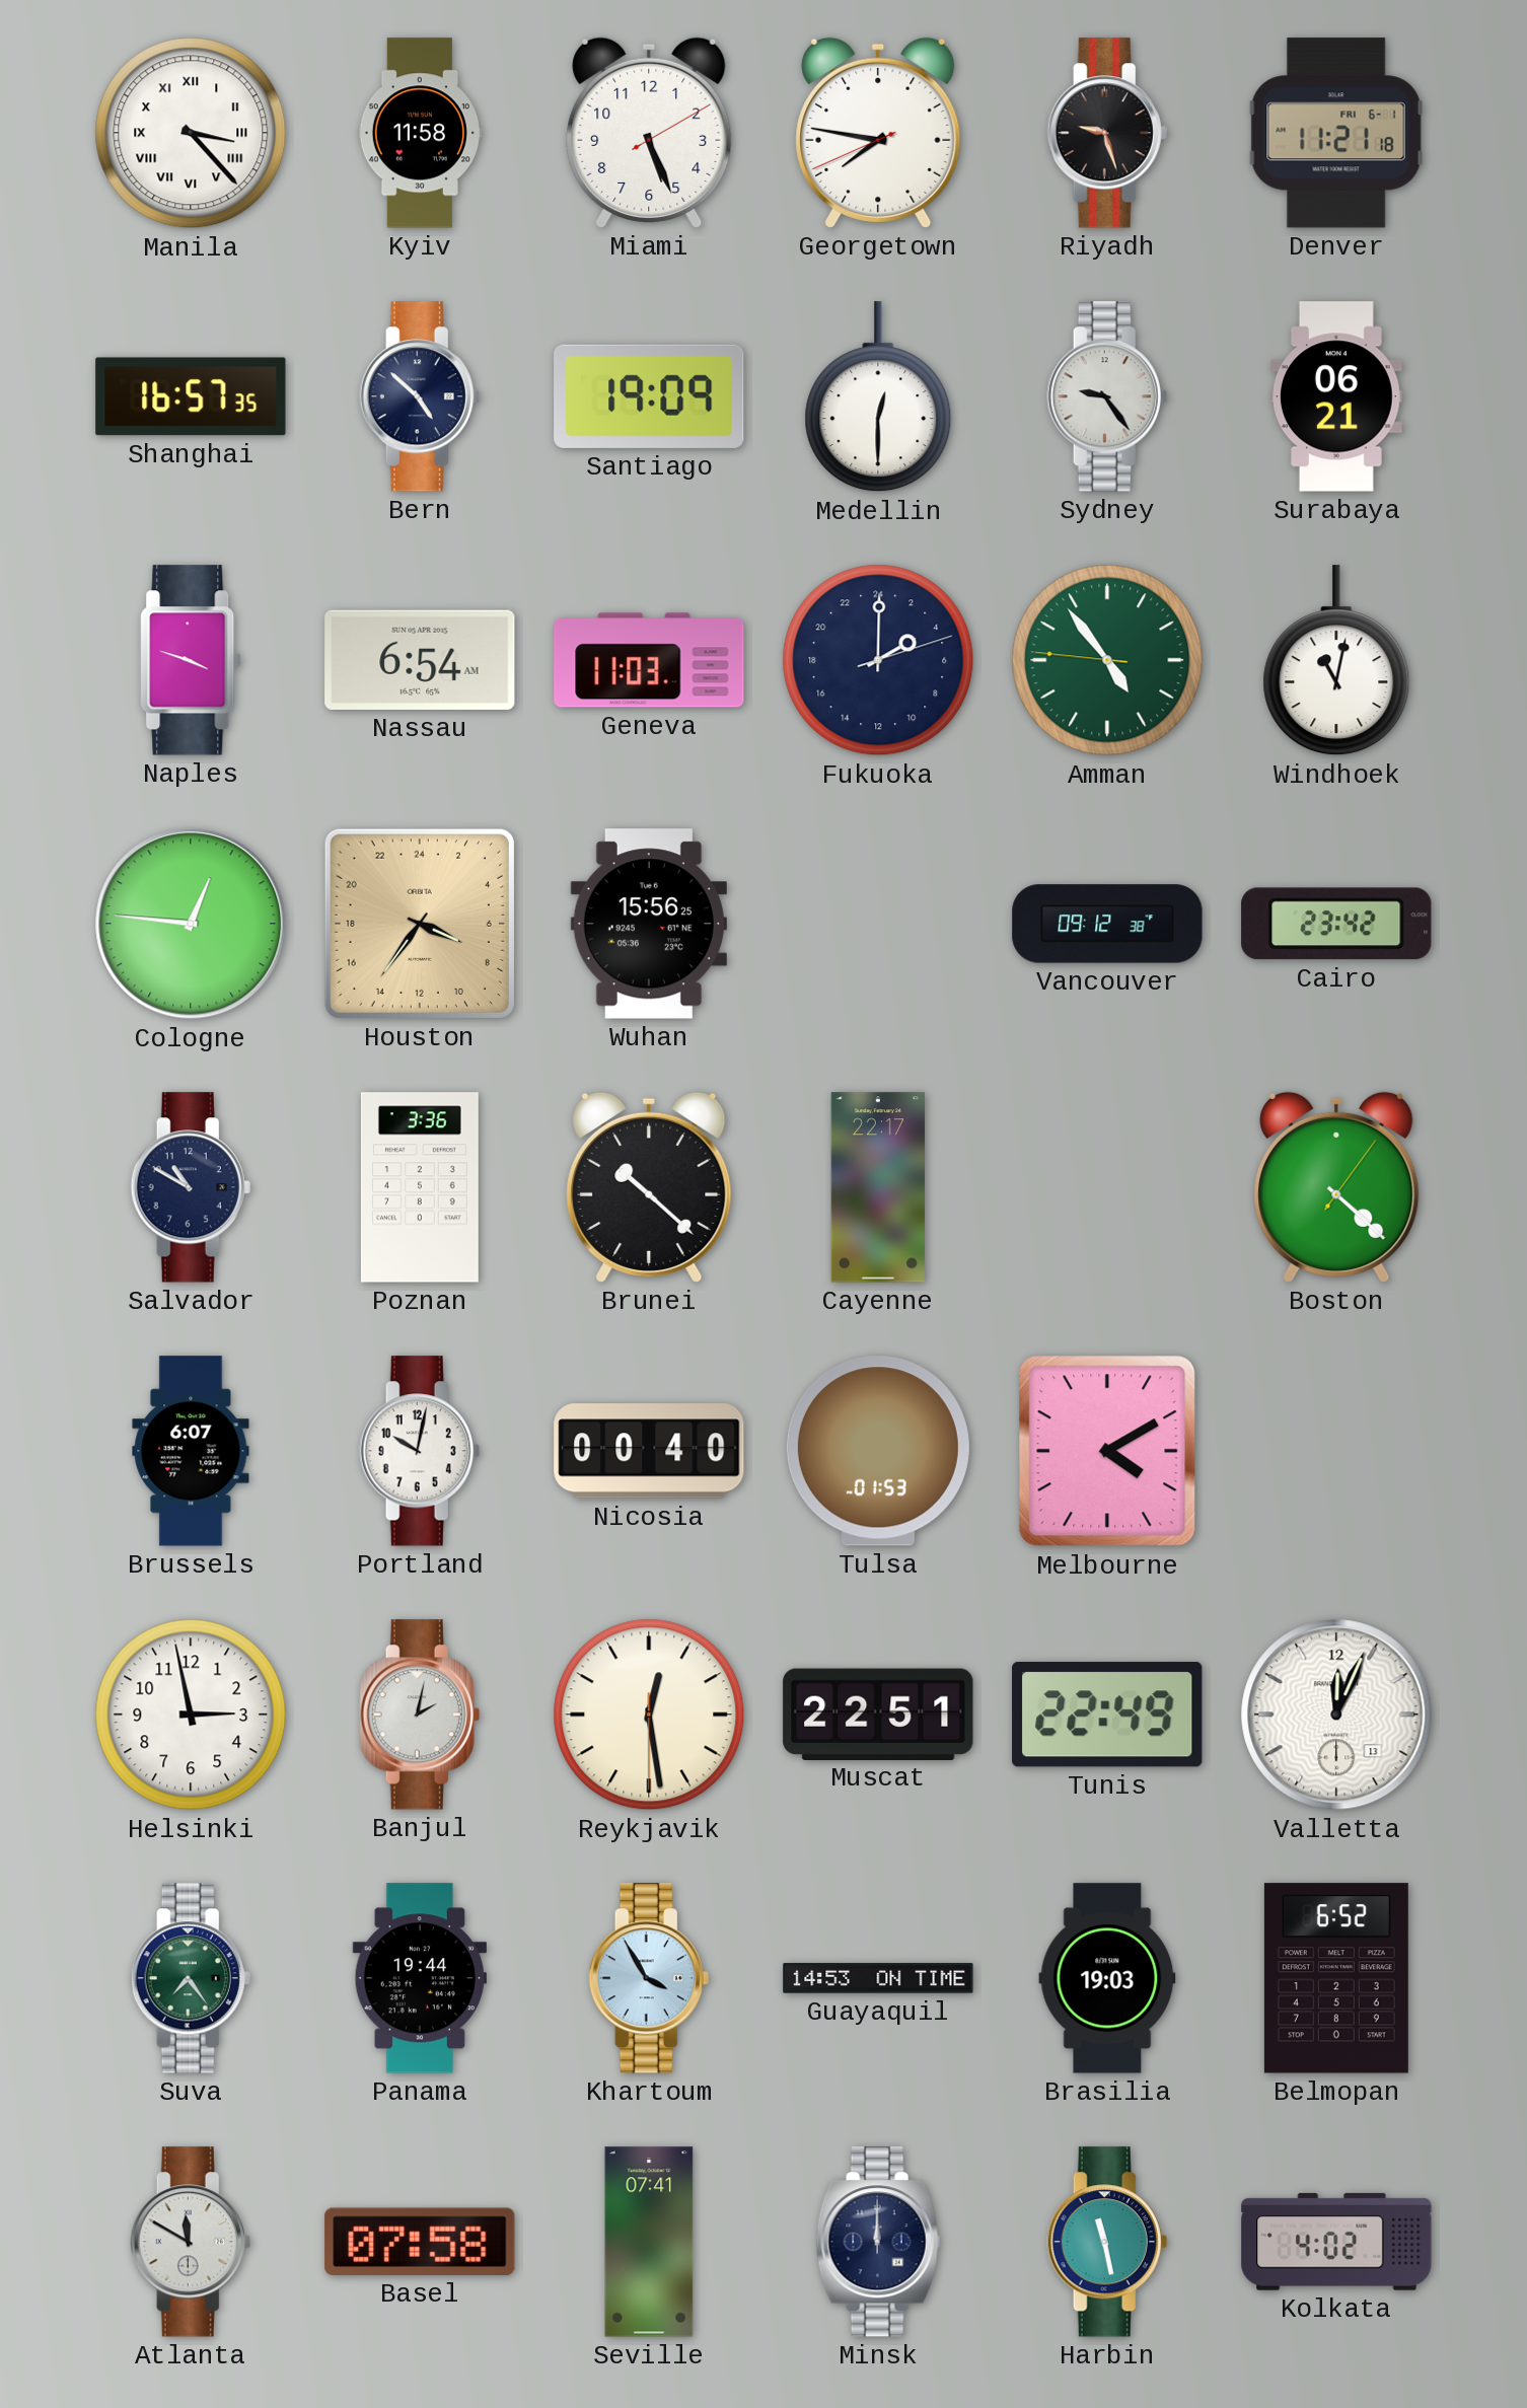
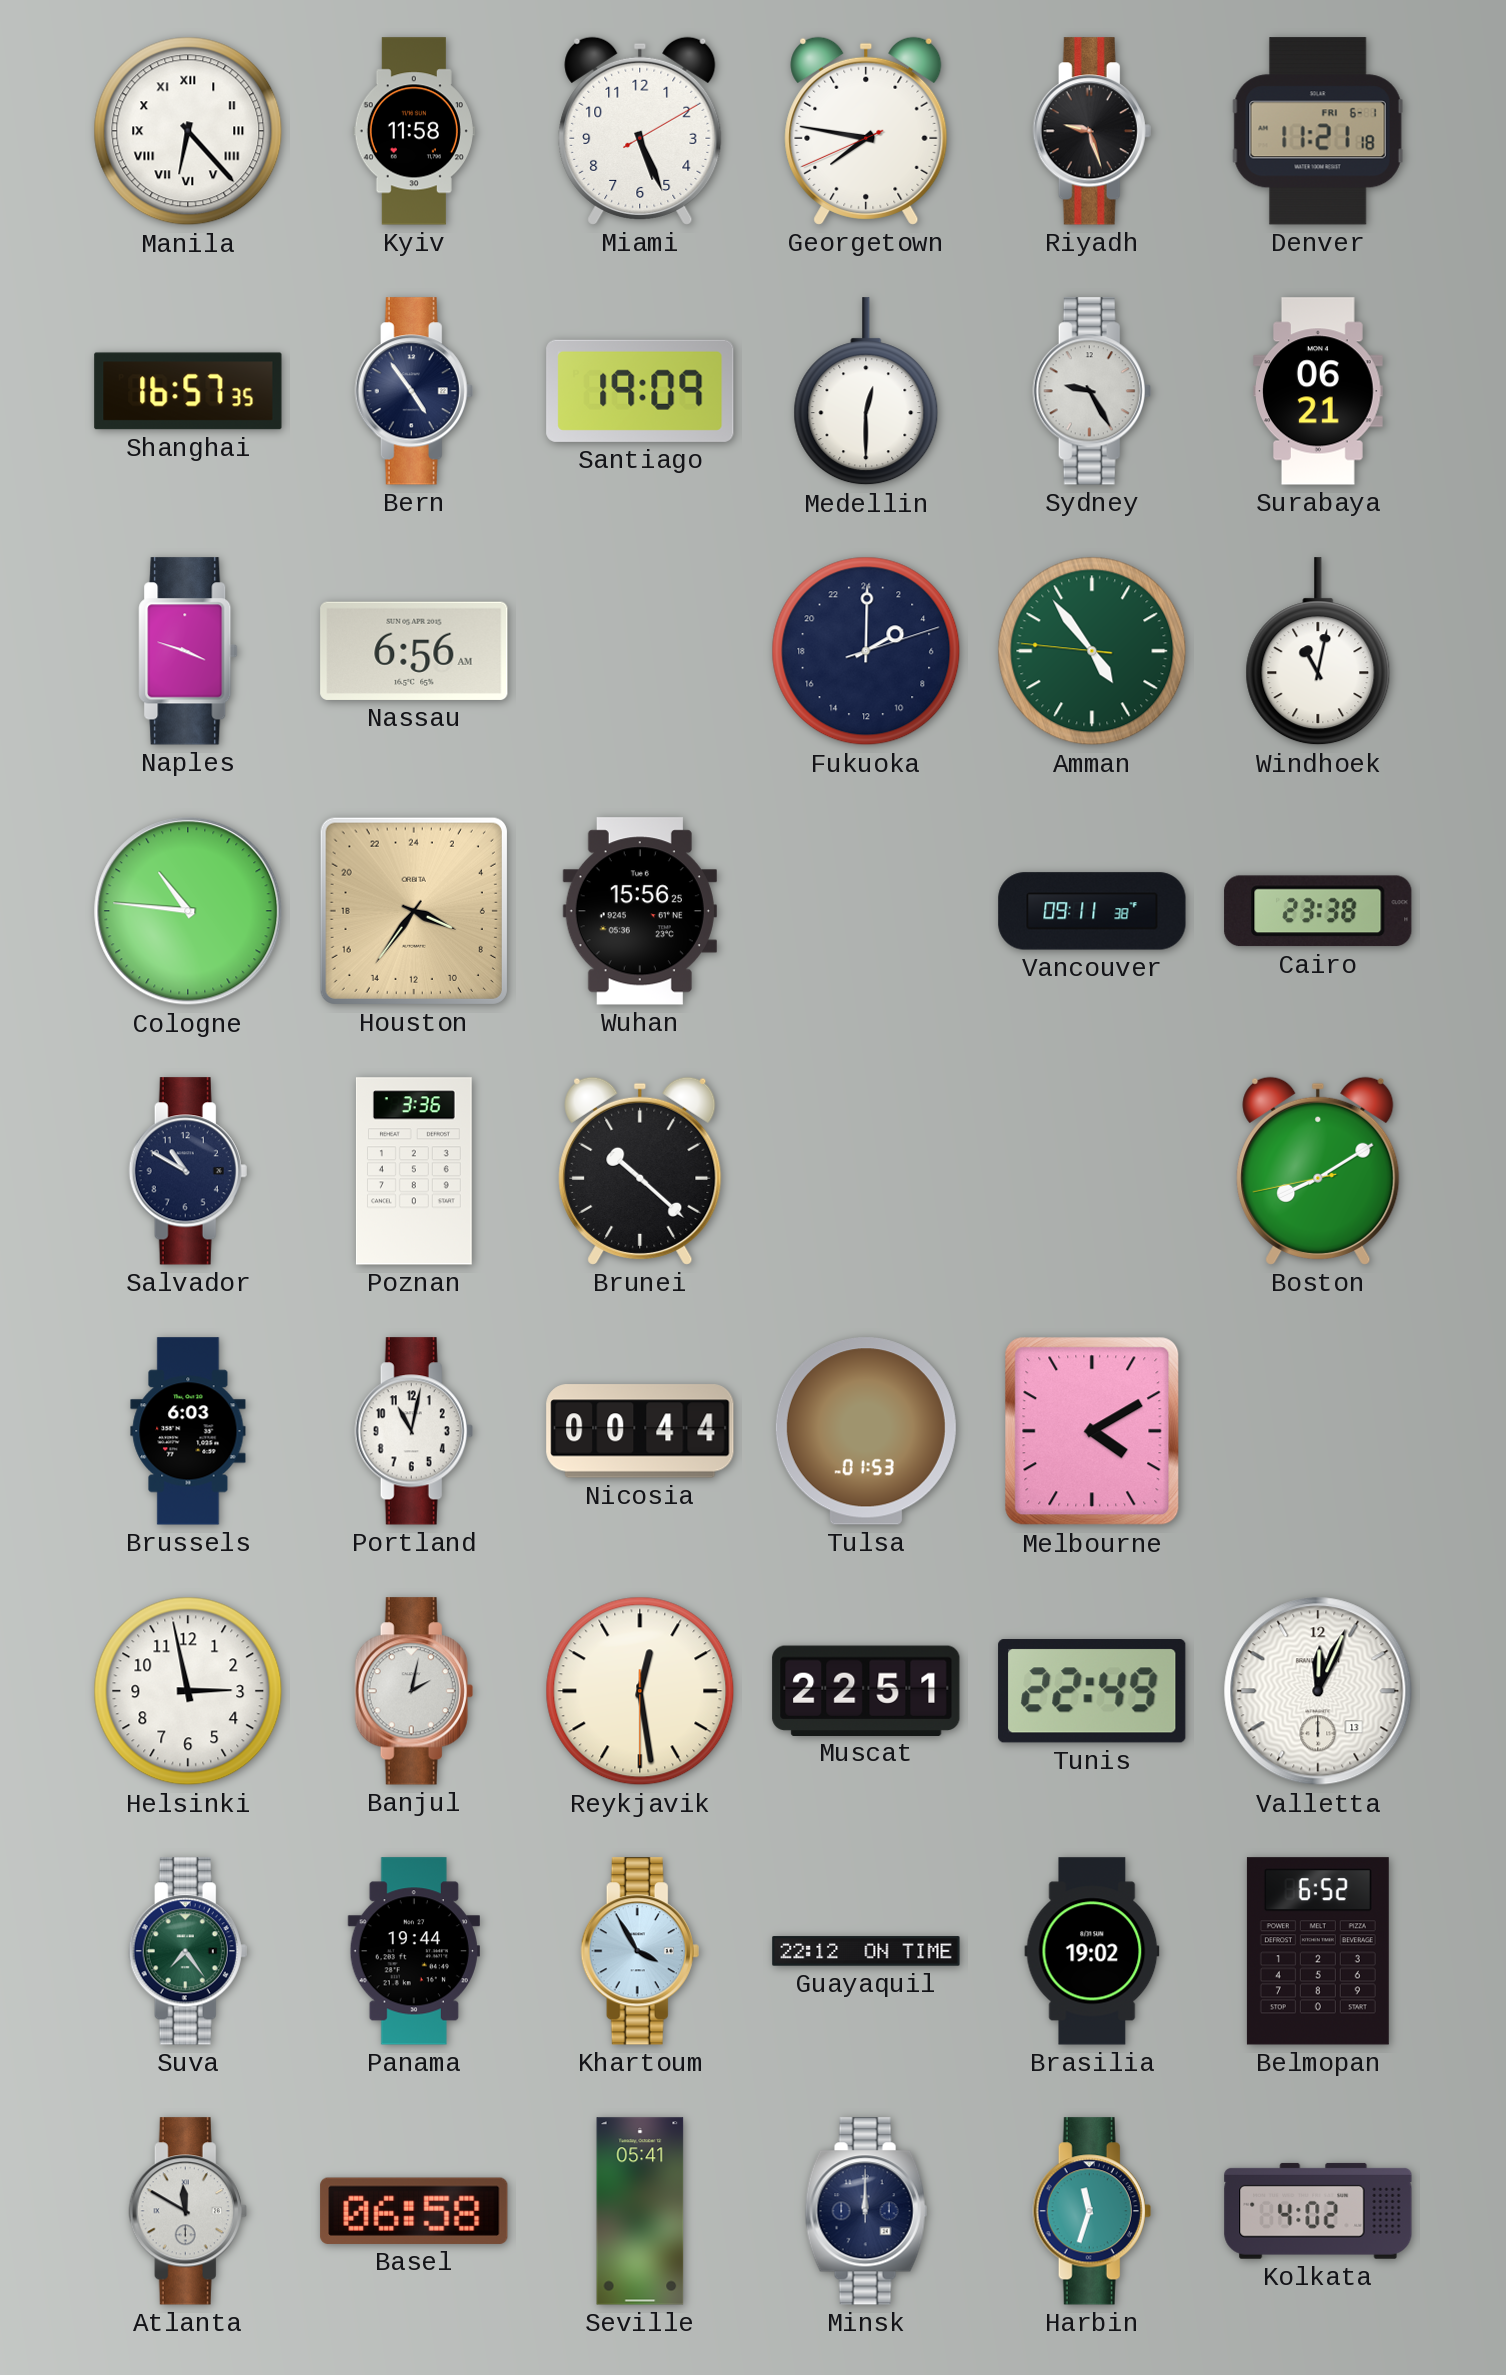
Manila: 3:23 -> 6:23 (188, 131)
Bern: 4:52 -> 4:54 (414, 391)
Sydney: 9:24 -> 9:25 (1092, 391)
Nassau: 6:54 -> 6:56 (414, 651)
Geneva: 11:03 -> none (649, 660)
Cologne: 12:46 -> 10:46 (188, 911)
Vancouver: 09:12 -> 09:11 (1092, 911)
Cairo: 23:42 -> 23:38 (1318, 911)
Cayenne: 22:17 -> none (878, 1187)
Boston: 4:22 -> 8:09 (1318, 1171)
Brussels: 6:07 -> 6:03 (188, 1431)
Portland: 10:02 -> 11:02 (414, 1431)
Nicosia: 00:40 -> 00:44 (640, 1431)
Guayaquil: 14:53 -> 22:12 (866, 1951)
Brasilia: 19:03 -> 19:02 (1092, 1951)
Basel: 07:58 -> 06:58 (414, 2211)
Seville: 07:41 -> 05:41 (640, 2211)
Harbin: 11:28 -> 11:33 (1092, 2211)
